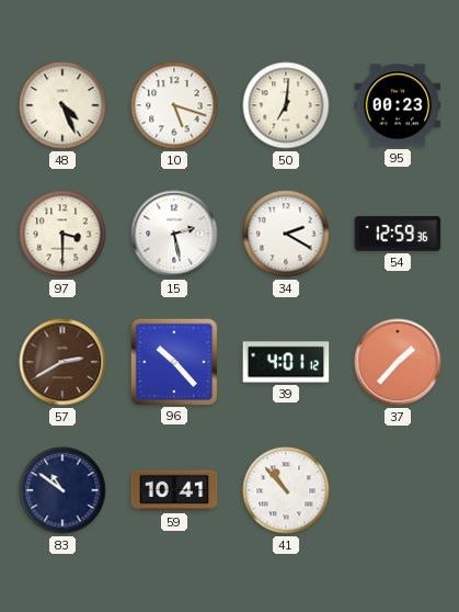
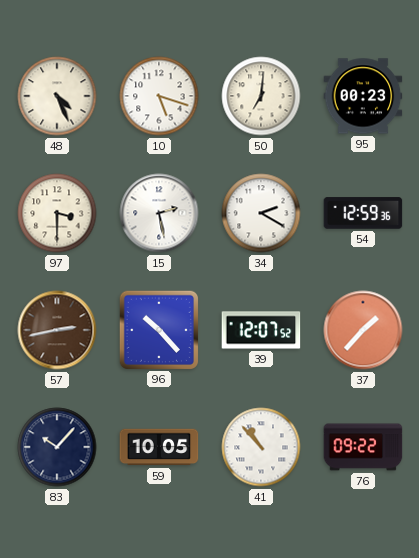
57: 2:40 -> 2:43 (57, 330)
39: 4:01 -> 12:07 (261, 330)
83: 10:51 -> 10:07 (57, 447)
59: 10:41 -> 10:05 (159, 447)
76: none -> 09:22 (363, 447)
